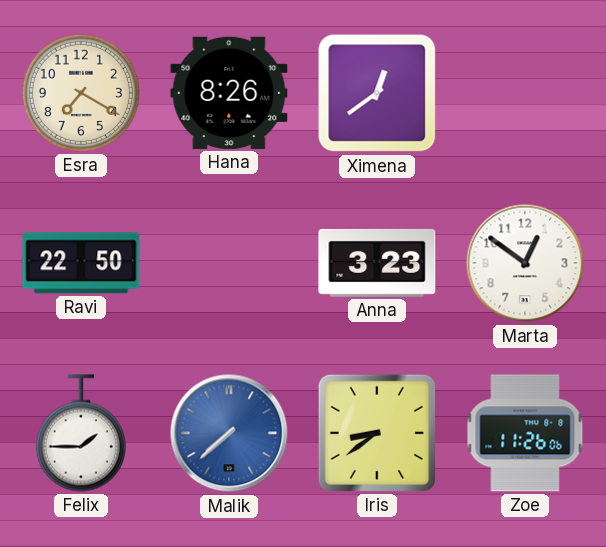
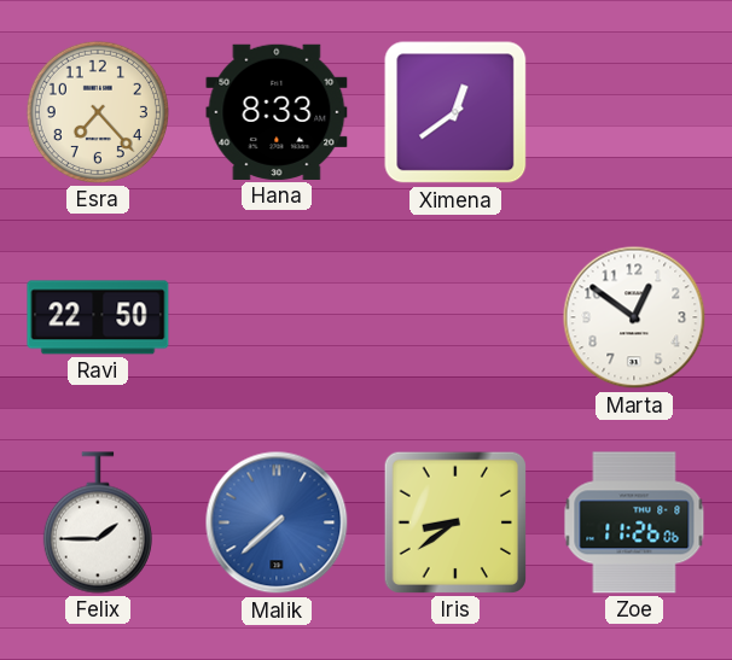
Esra: 7:20 -> 7:23 (98, 112)
Hana: 8:26 -> 8:33 (277, 112)
Anna: 3:23 -> none (377, 263)
